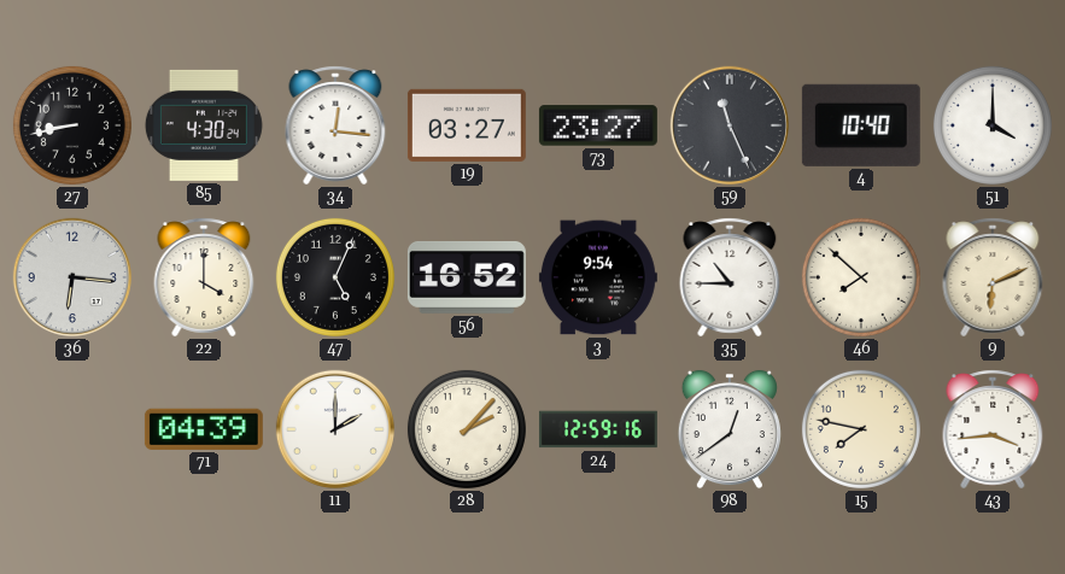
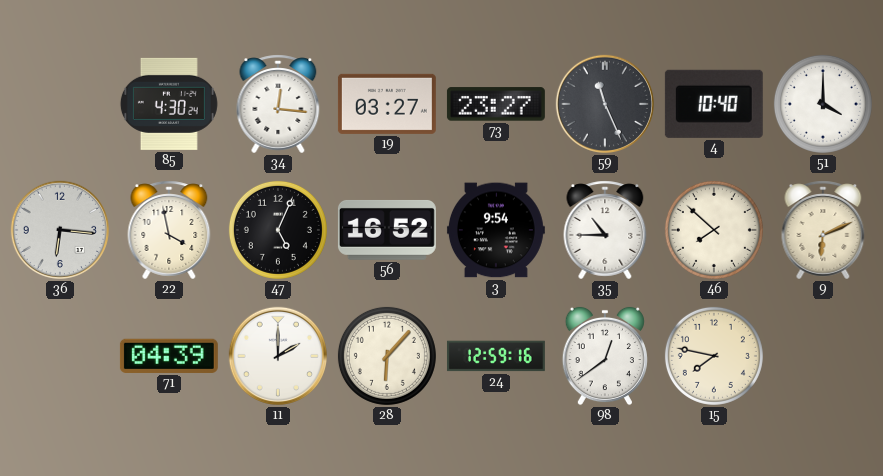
27: 8:43 -> none (72, 125)
22: 4:00 -> 3:58 (169, 230)
28: 2:07 -> 6:07 (387, 356)
43: 3:44 -> none (993, 429)
